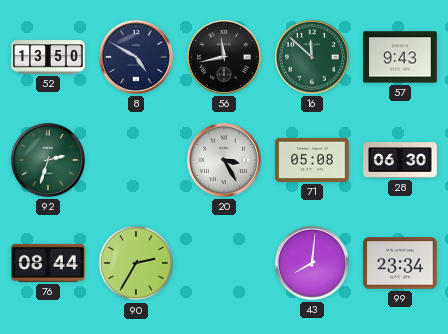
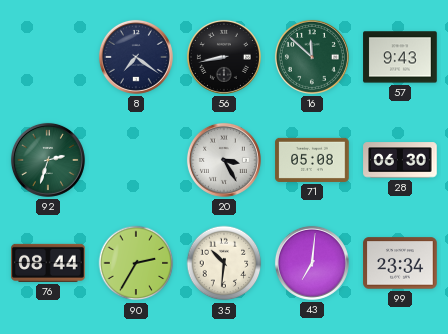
52: 13:50 -> none (48, 57)
8: 4:50 -> 7:21 (136, 57)
56: 11:43 -> 8:43 (224, 57)
35: none -> 10:31 (224, 263)
43: 8:01 -> 7:01 (312, 263)
